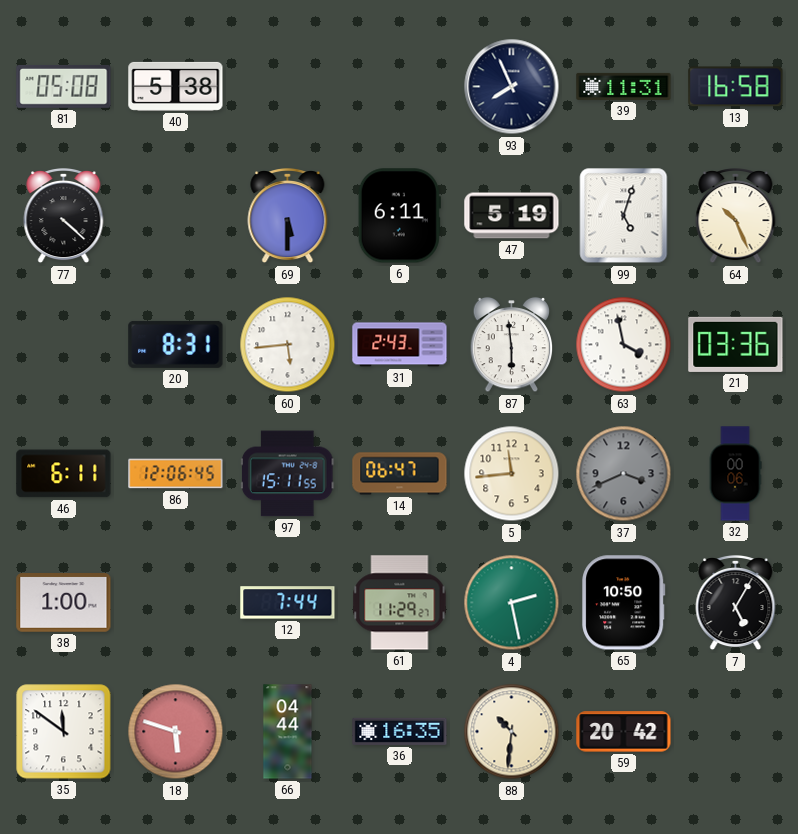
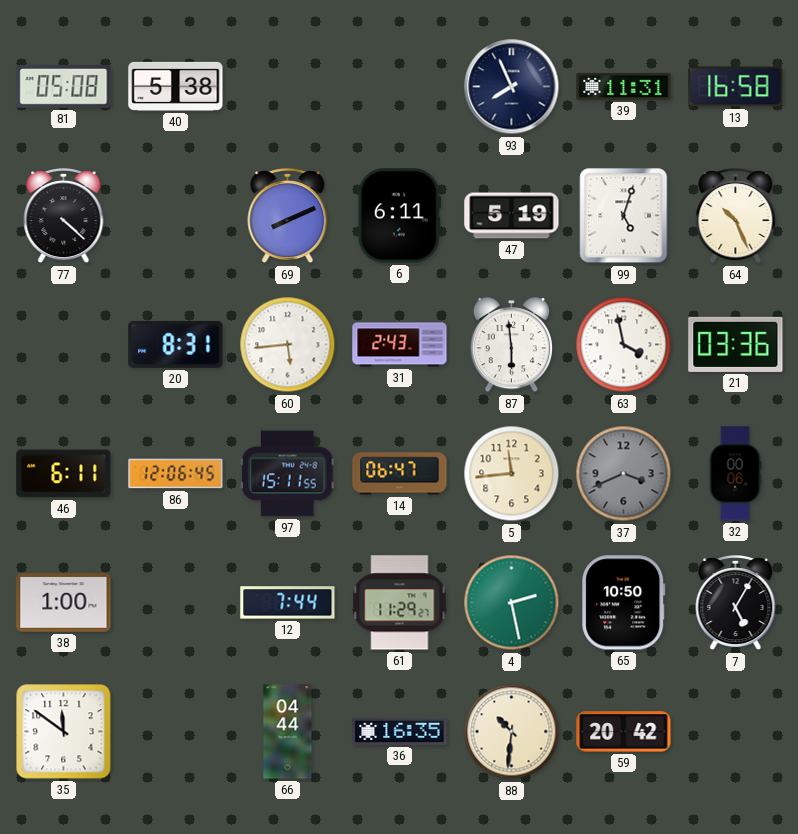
69: 5:30 -> 8:11 (288, 217)
18: 5:48 -> none (176, 732)
